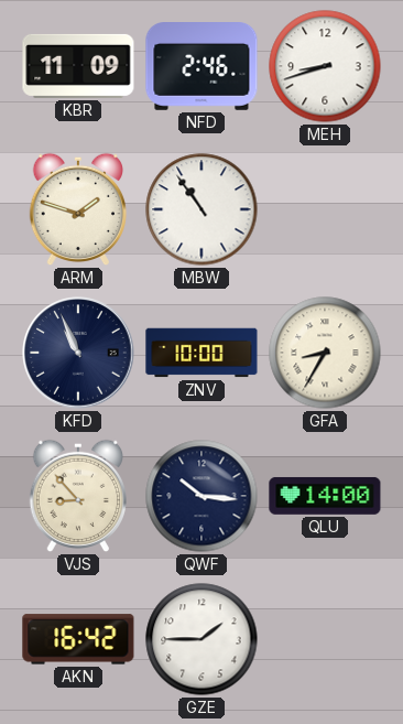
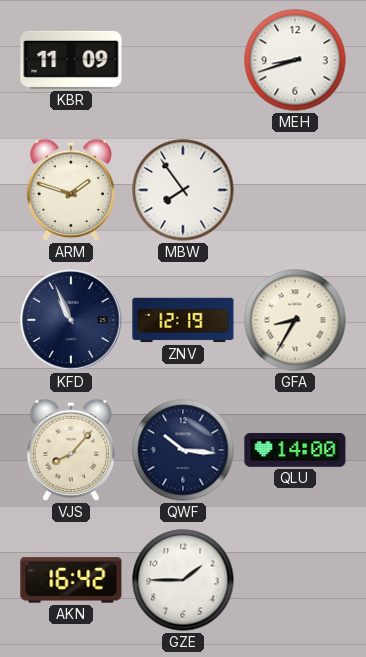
NFD: 2:46 -> none (201, 67)
MBW: 10:54 -> 7:54 (183, 190)
ZNV: 10:00 -> 12:19 (183, 320)
VJS: 8:53 -> 8:07 (70, 450)
